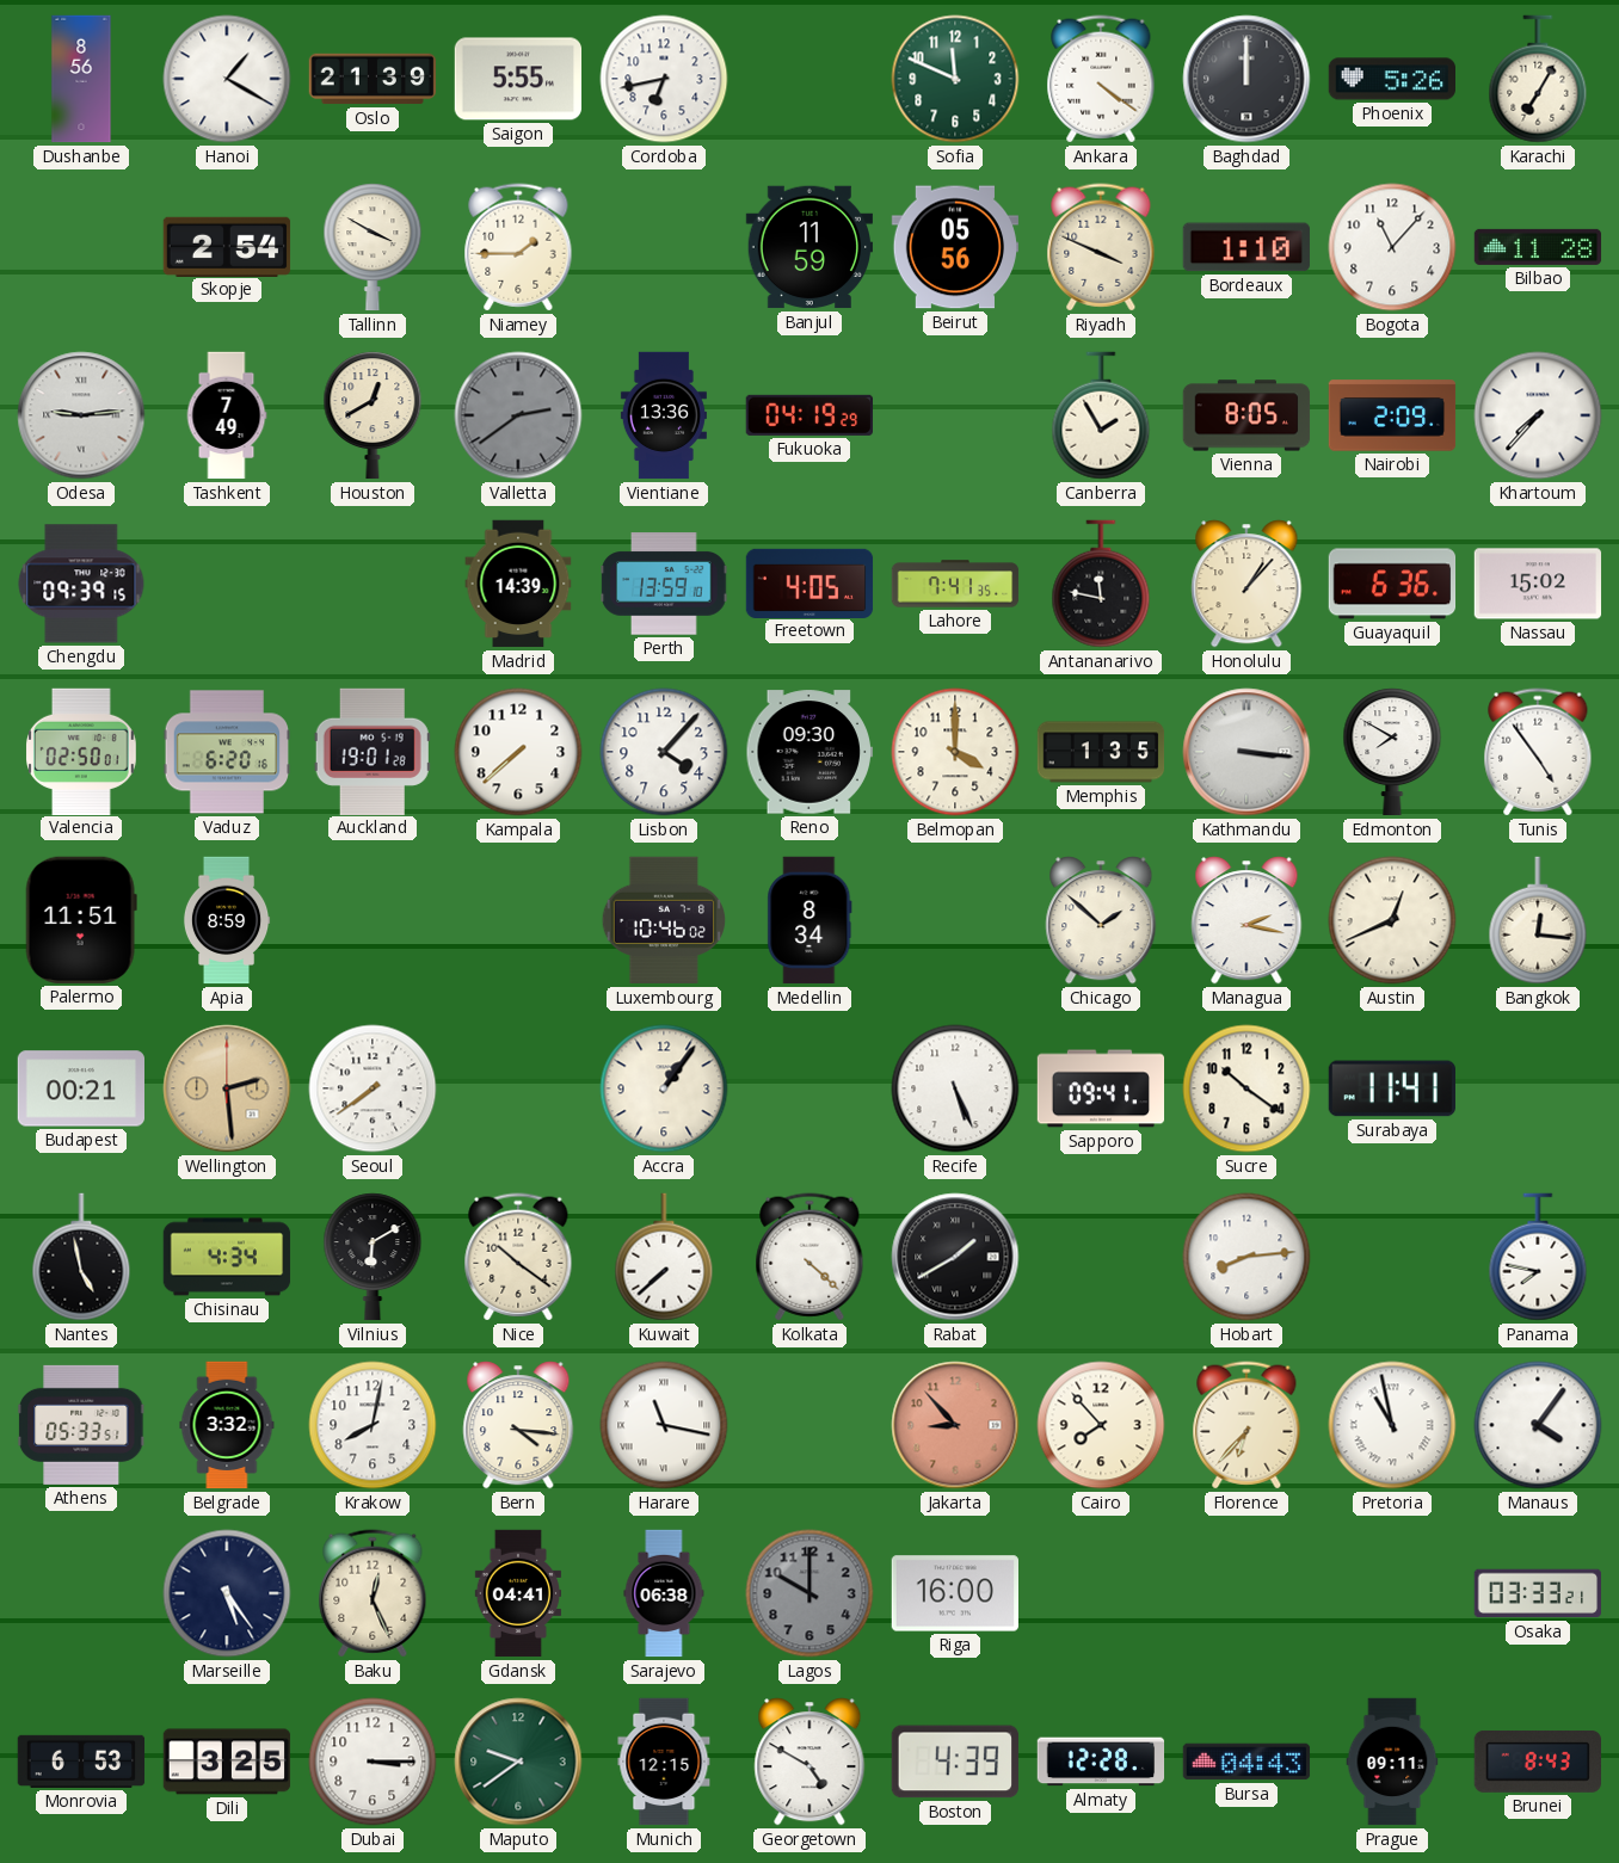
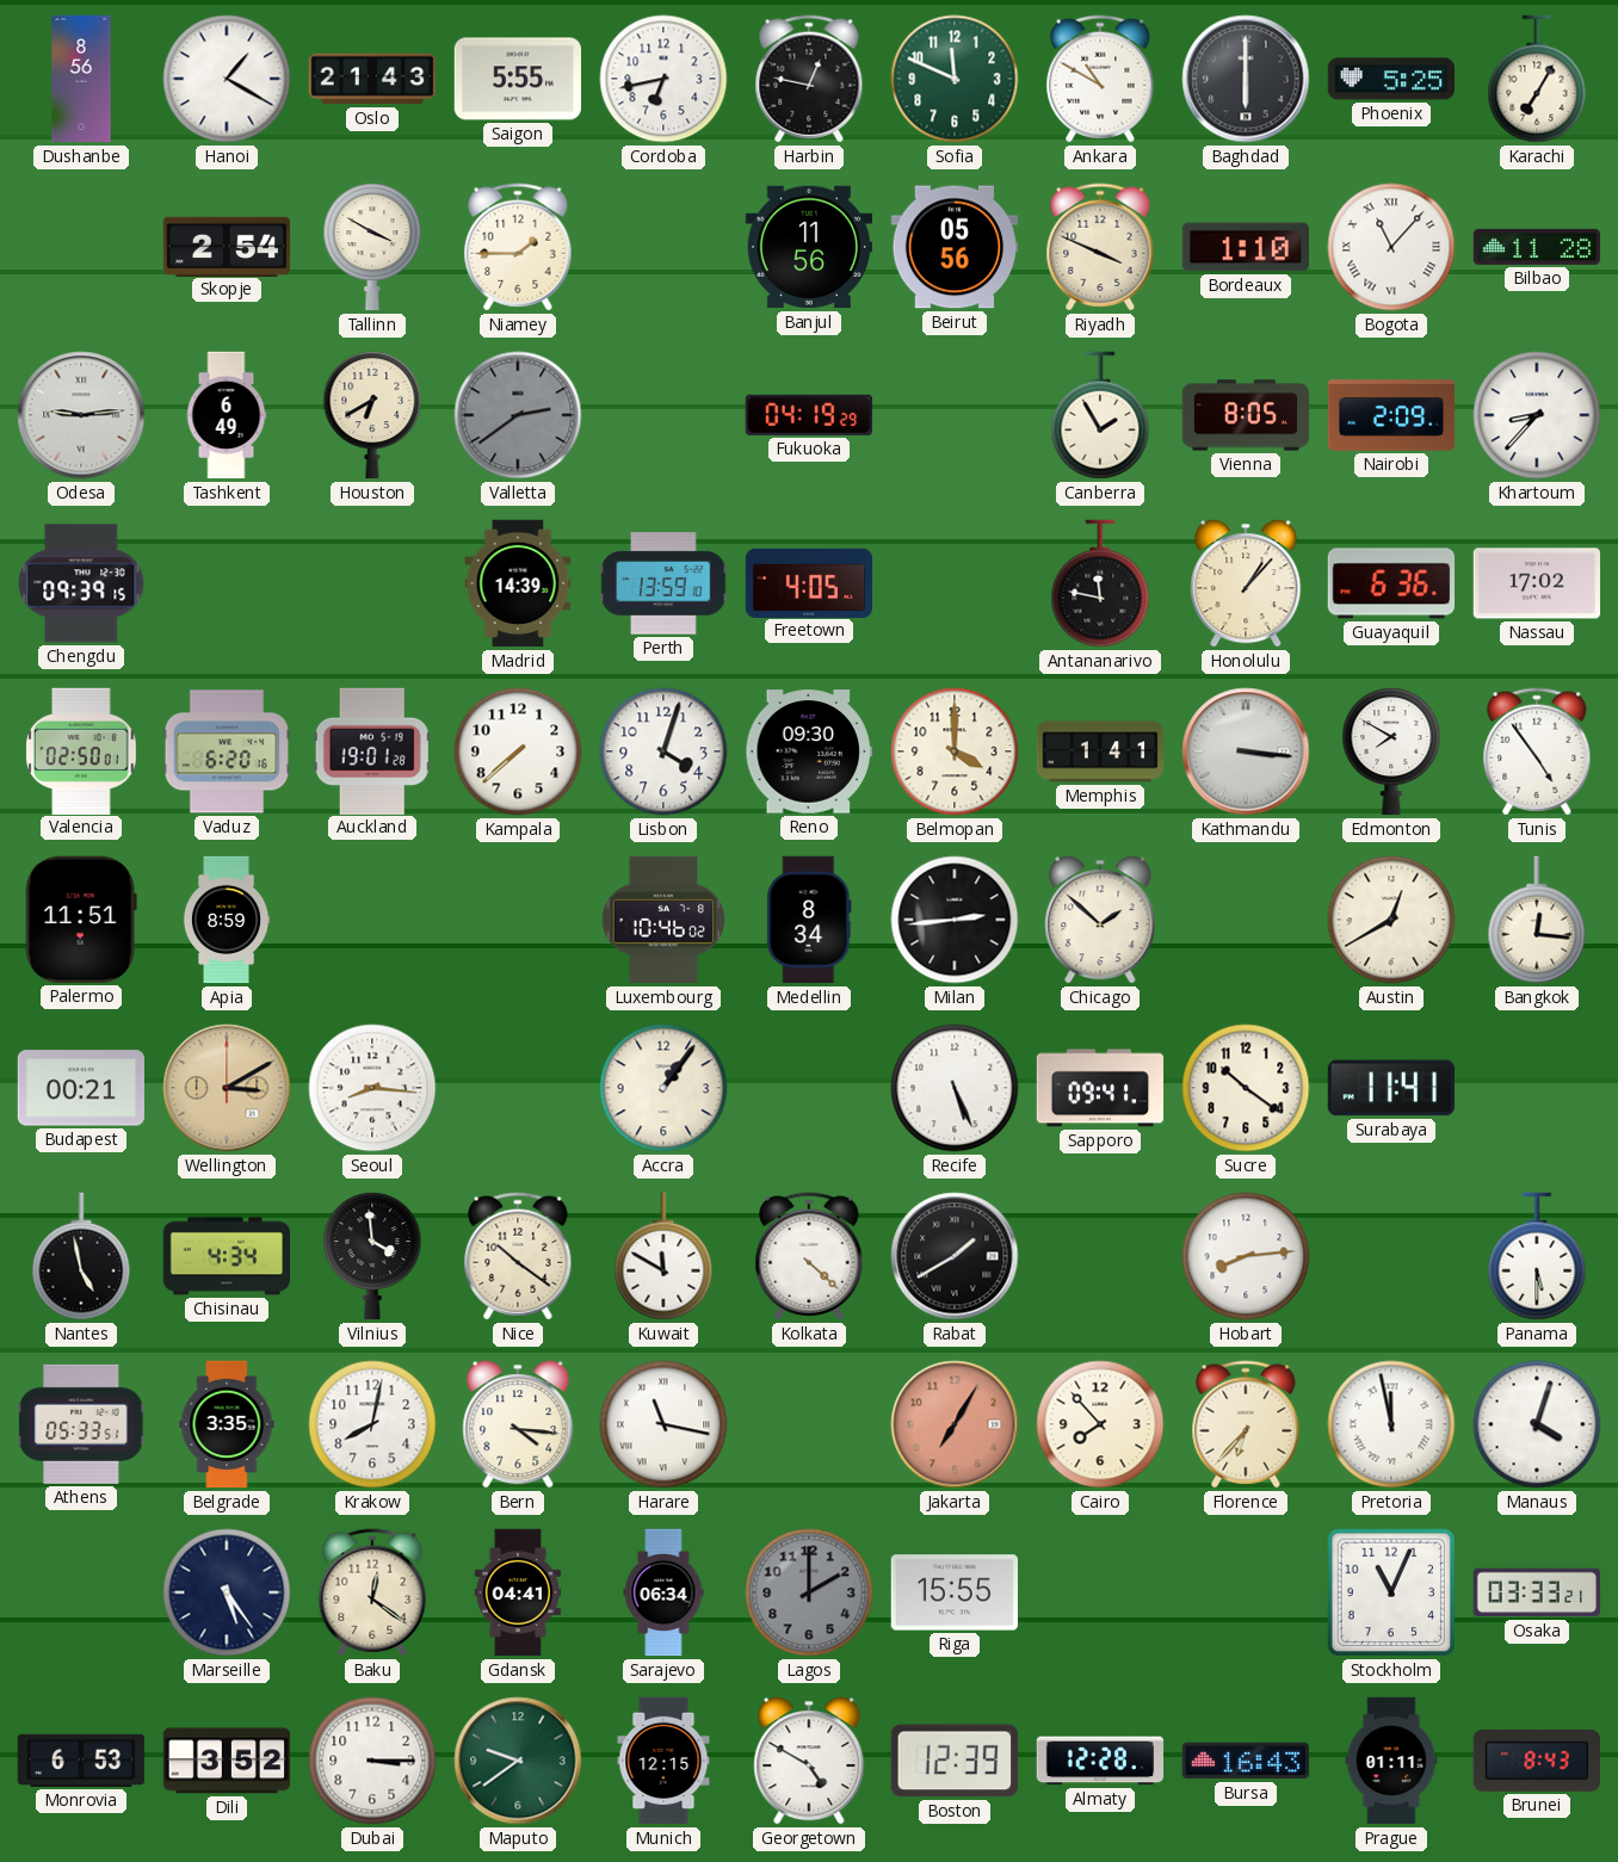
Oslo: 21:39 -> 21:43 (372, 79)
Harbin: none -> 12:47 (809, 79)
Ankara: 4:21 -> 10:50 (1100, 79)
Baghdad: 12:00 -> 6:00 (1246, 79)
Phoenix: 5:26 -> 5:25 (1391, 79)
Banjul: 11:59 -> 11:56 (808, 247)
Bogota numerals: Arabic -> Roman (1391, 247)
Tashkent: 7:49 -> 6:49 (227, 415)
Houston: 12:40 -> 6:40 (372, 415)
Vientiane: 13:36 -> none (664, 415)
Khartoum: 7:37 -> 8:37 (1537, 415)
Lahore: 7:41 -> none (955, 584)
Nassau: 15:02 -> 17:02 (1537, 583)
Lisbon: 4:07 -> 4:03 (663, 751)
Memphis: 1:35 -> 1:41 (1100, 751)
Milan: none -> 2:44 (955, 920)
Managua: 2:17 -> none (1246, 920)
Austin: 12:41 -> 12:40 (1391, 920)
Wellington: 2:29 -> 3:10 (227, 1088)
Seoul: 7:39 -> 8:16 (372, 1088)
Vilnius: 6:10 -> 3:59 (372, 1256)
Kuwait: 7:38 -> 11:50 (663, 1256)
Panama: 7:47 -> 5:30 (1537, 1256)
Belgrade: 3:32 -> 3:35 (227, 1424)
Jakarta: 8:53 -> 7:05 (955, 1424)
Pretoria: 10:58 -> 11:58 (1391, 1424)
Manaus: 4:06 -> 4:03 (1537, 1424)
Baku: 12:26 -> 12:21 (372, 1592)
Sarajevo: 06:38 -> 06:34 (663, 1592)
Lagos: 10:00 -> 2:00 (809, 1592)
Riga: 16:00 -> 15:55 (953, 1592)
Stockholm: none -> 11:04 (1391, 1592)
Dili: 3:25 -> 3:52 (227, 1761)
Boston: 4:39 -> 12:39 (955, 1761)
Bursa: 04:43 -> 16:43 (1246, 1761)
Prague: 09:11 -> 01:11 (1391, 1761)
